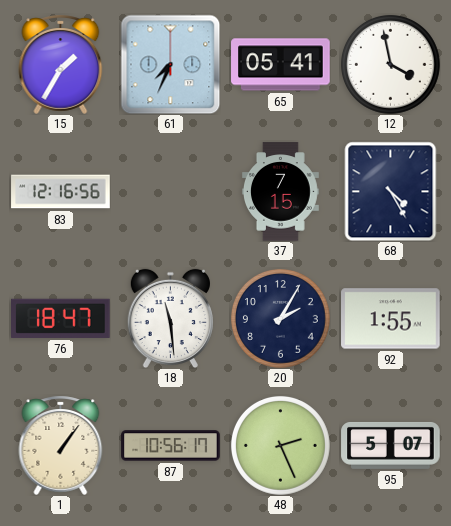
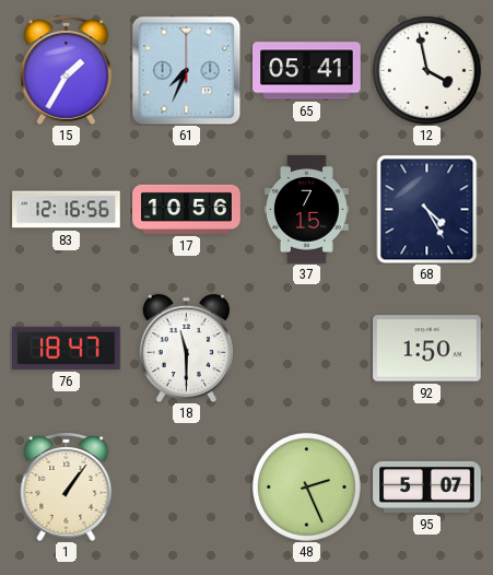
17: none -> 10:56 (187, 209)
18: 11:29 -> 11:30 (186, 348)
20: 2:05 -> none (280, 318)
92: 1:55 -> 1:50 (427, 349)
87: 10:56 -> none (171, 446)
